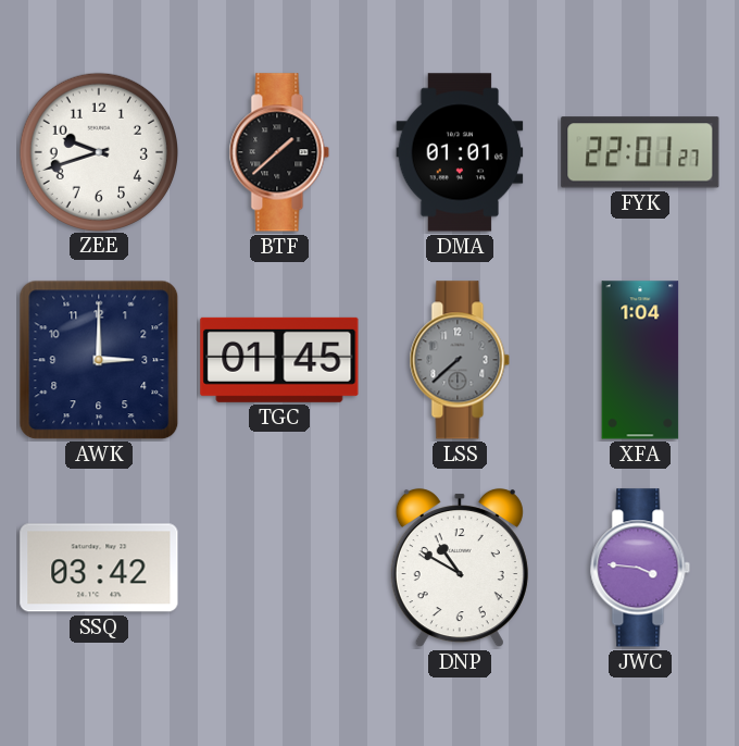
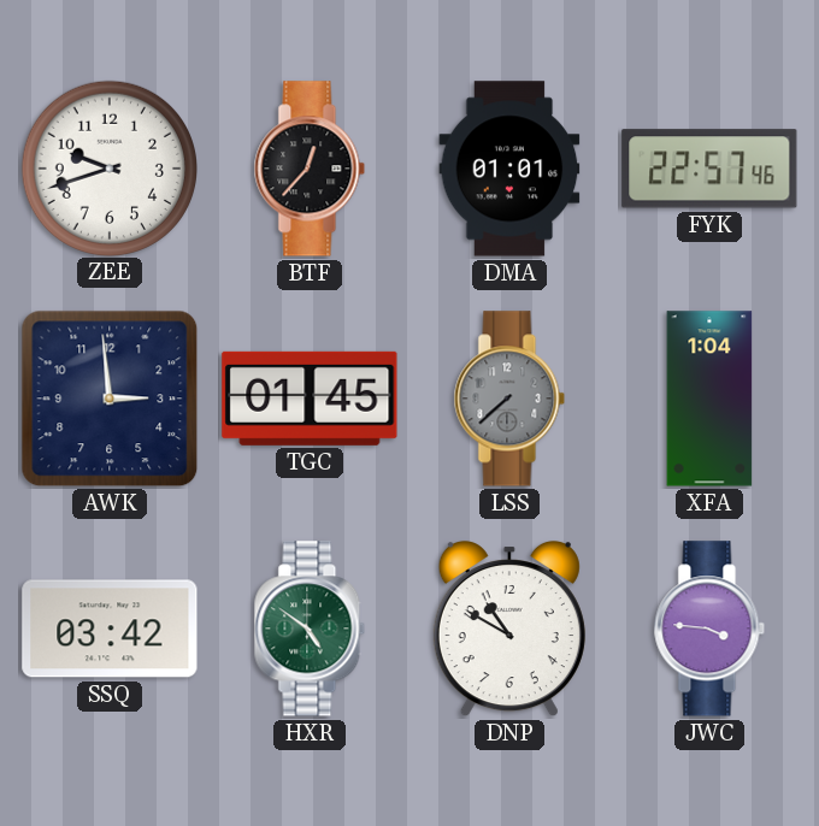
BTF: 1:38 -> 12:37 (310, 169)
FYK: 22:01 -> 22:57 (709, 169)
AWK: 3:00 -> 2:59 (110, 399)
HXR: none -> 4:51 (310, 629)
